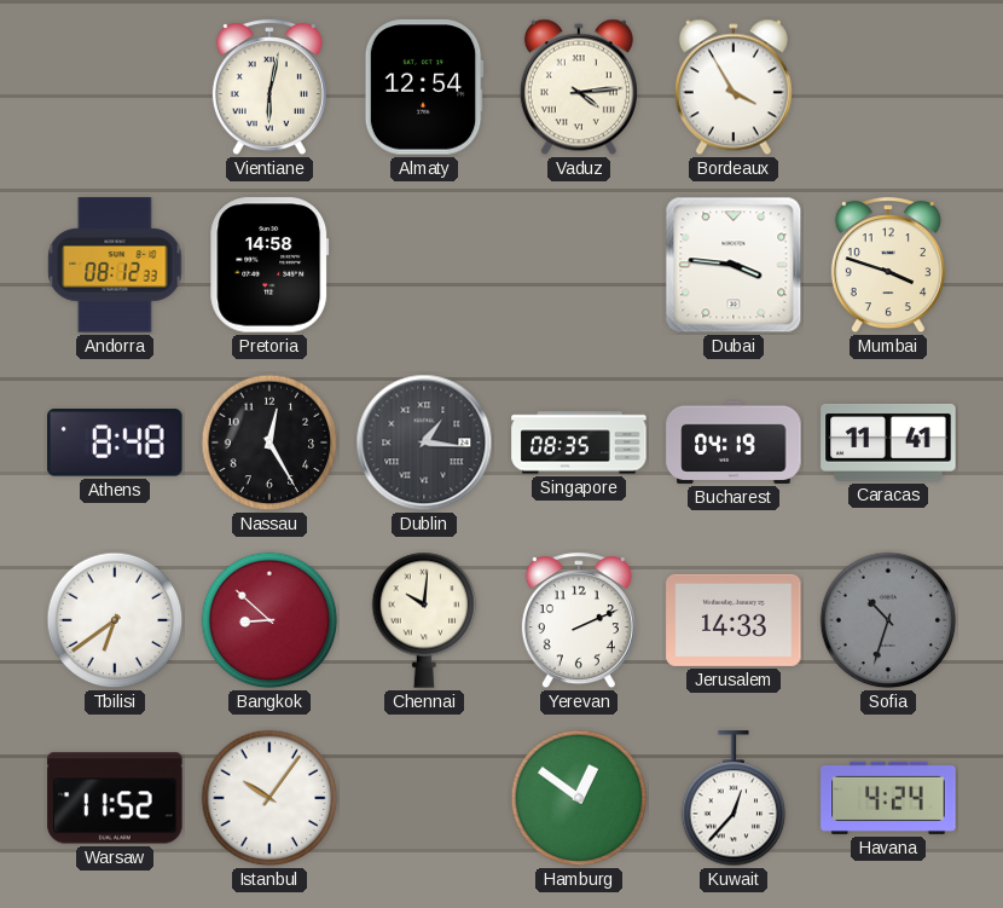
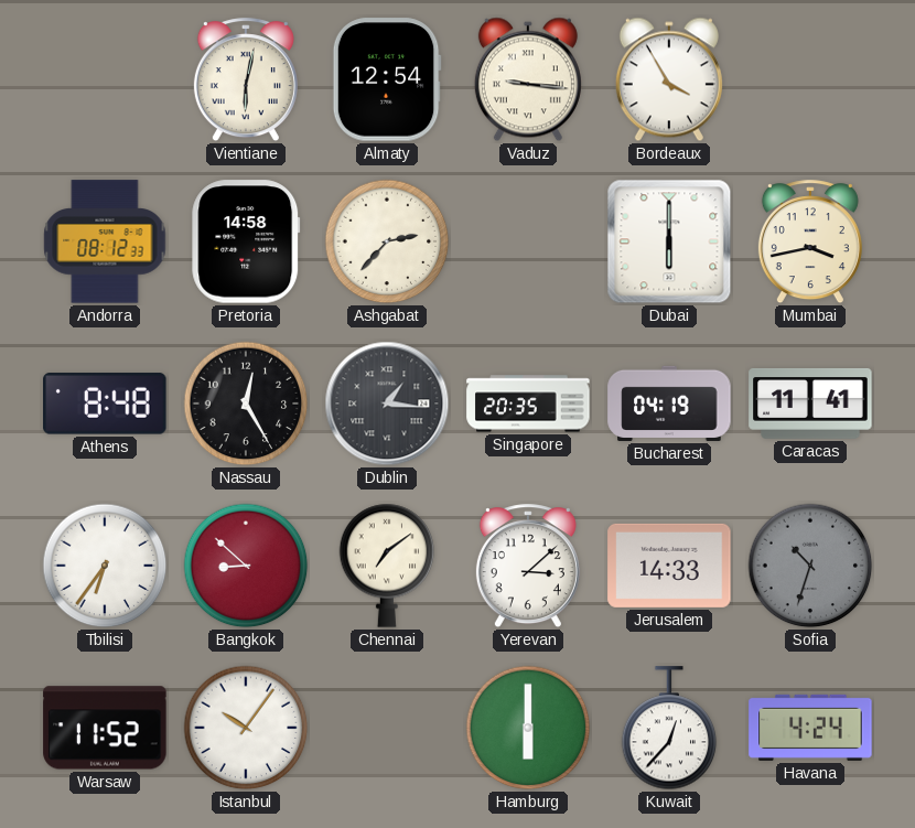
Vaduz: 4:14 -> 9:16 (528, 79)
Ashgabat: none -> 2:37 (387, 241)
Dubai: 3:46 -> 6:00 (669, 241)
Mumbai: 3:48 -> 3:43 (810, 243)
Singapore: 08:35 -> 20:35 (528, 404)
Tbilisi: 6:39 -> 6:36 (105, 566)
Chennai: 10:01 -> 7:09 (387, 566)
Yerevan: 2:11 -> 3:08 (528, 567)
Hamburg: 12:51 -> 6:00 (528, 728)
